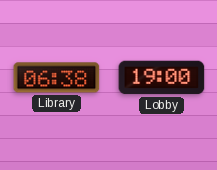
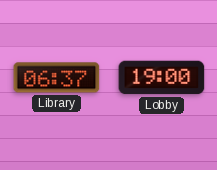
Library: 06:38 -> 06:37 (57, 78)
